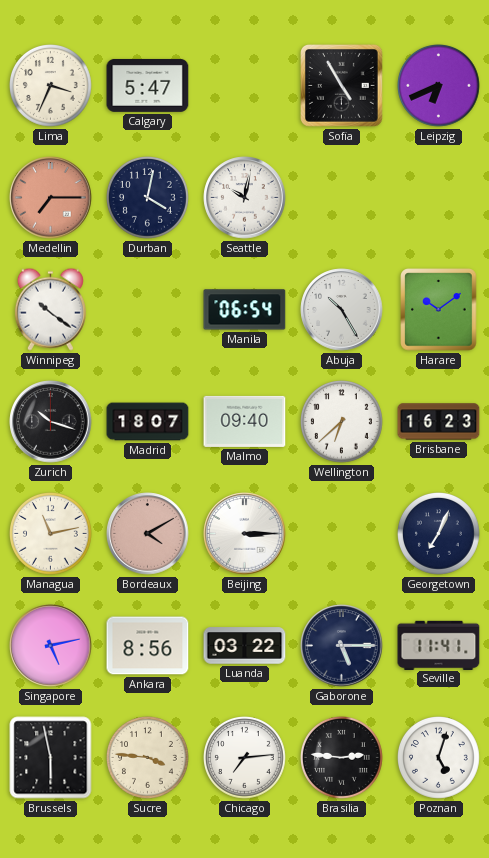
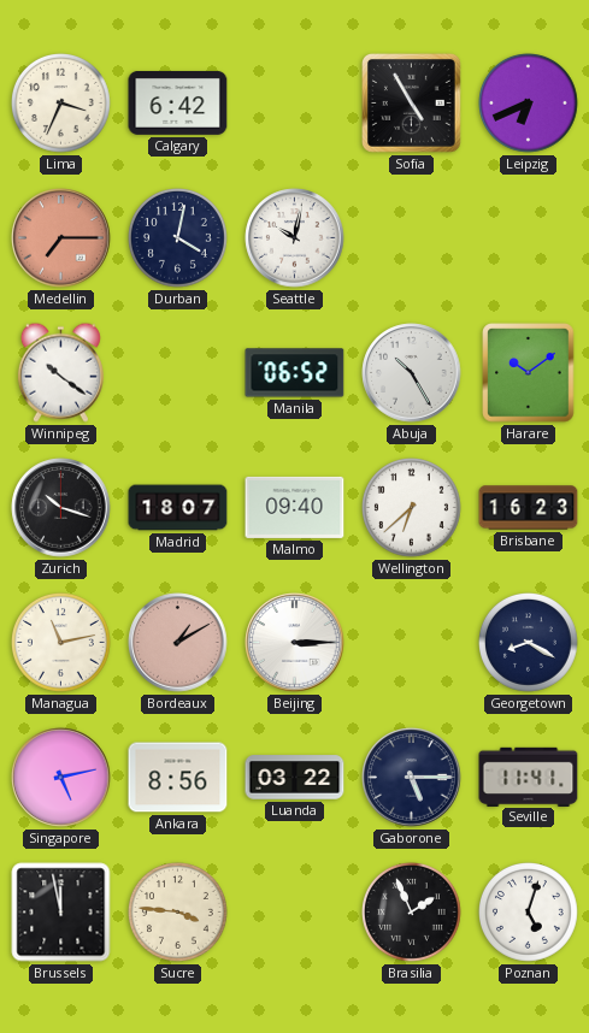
Calgary: 5:47 -> 6:42 (178, 104)
Manila: 06:54 -> 06:52 (295, 373)
Bordeaux: 4:10 -> 1:10 (178, 643)
Georgetown: 7:04 -> 8:20 (529, 643)
Brussels: 5:58 -> 11:58 (61, 913)
Chicago: 7:14 -> none (245, 758)
Brasilia: 2:46 -> 1:56 (412, 913)
